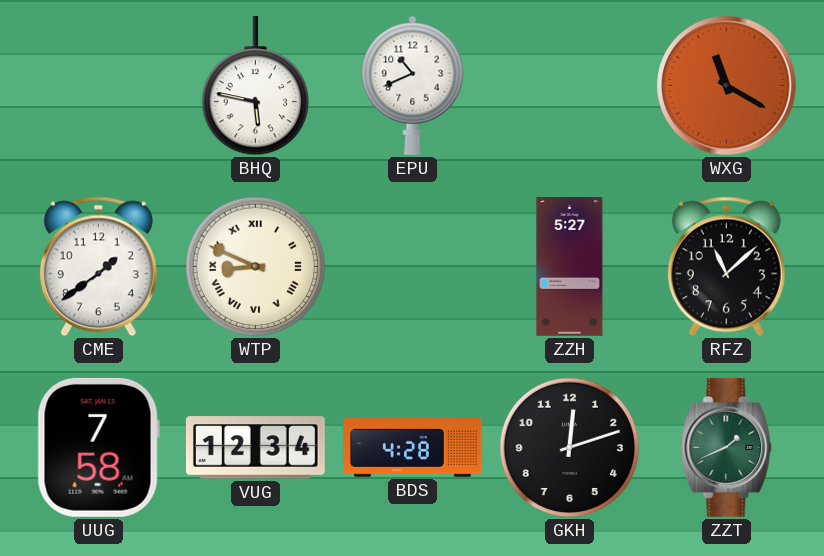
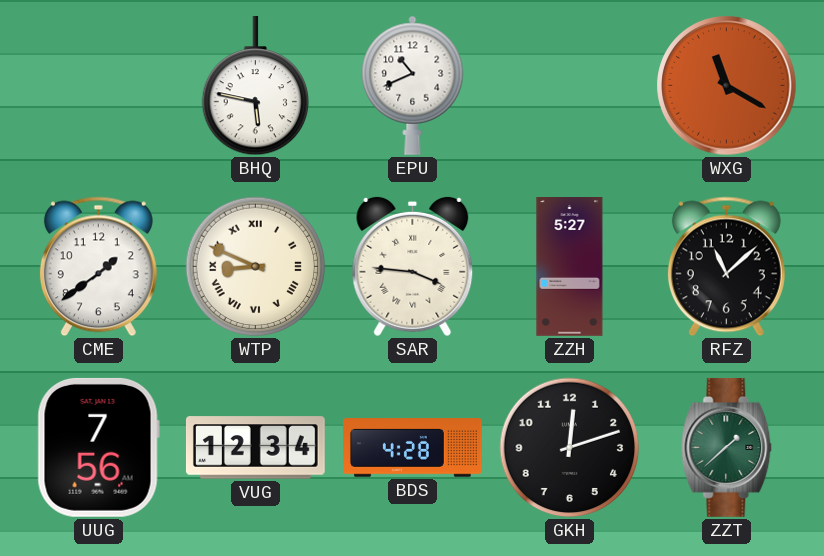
SAR: none -> 3:46 (413, 267)
UUG: 7:58 -> 7:56 (98, 447)
ZZT: 1:41 -> 1:38 (727, 447)
